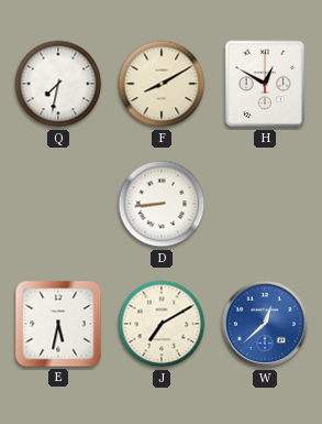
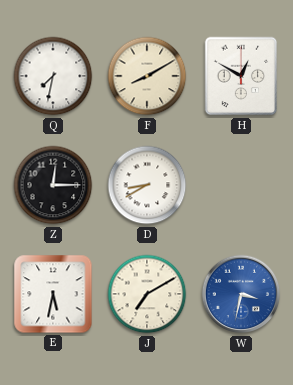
Z: none -> 12:15 (53, 185)
D: 8:44 -> 8:40 (147, 185)
W: 12:38 -> 3:32 (241, 294)
